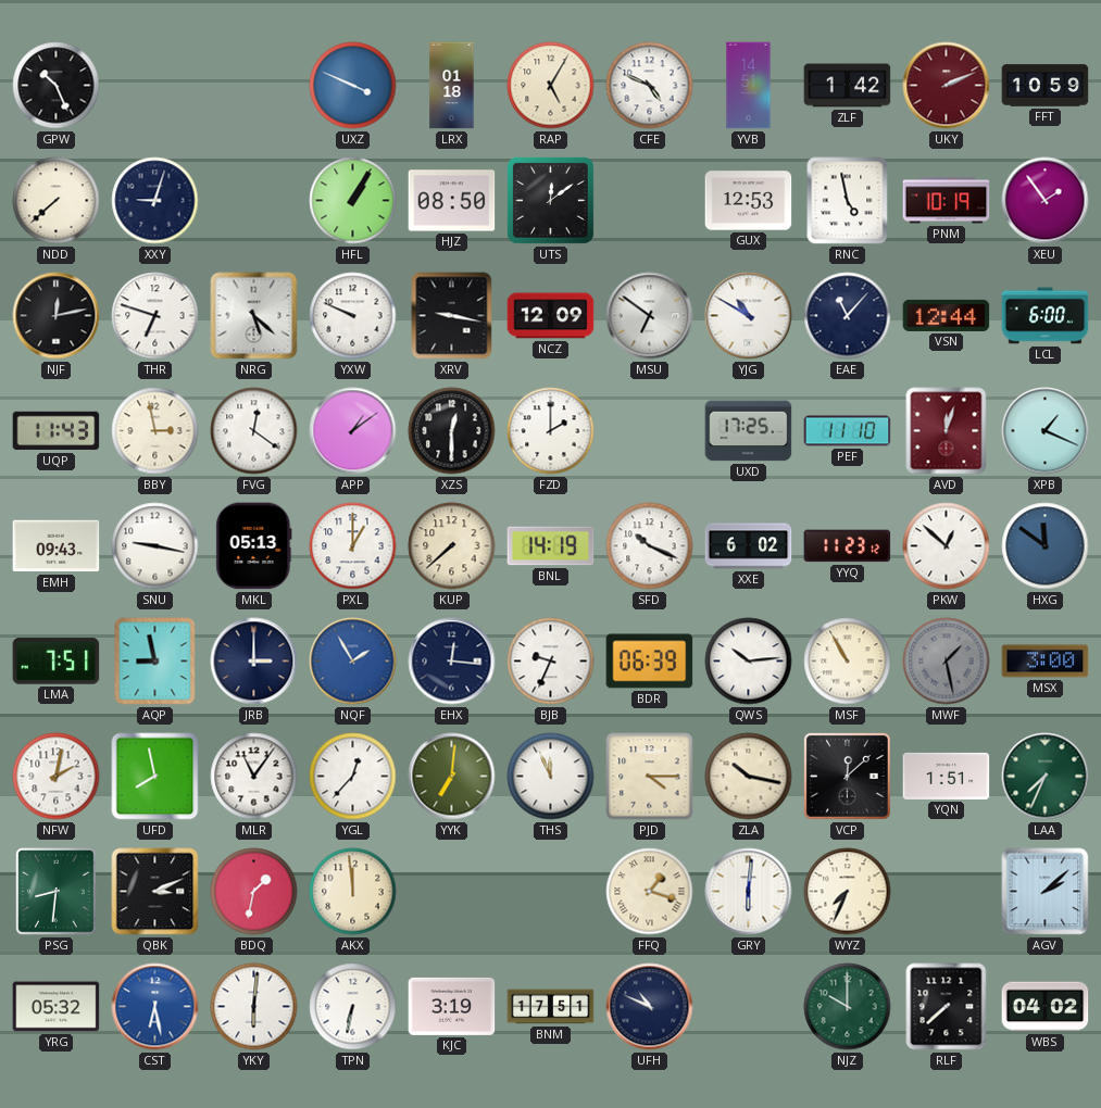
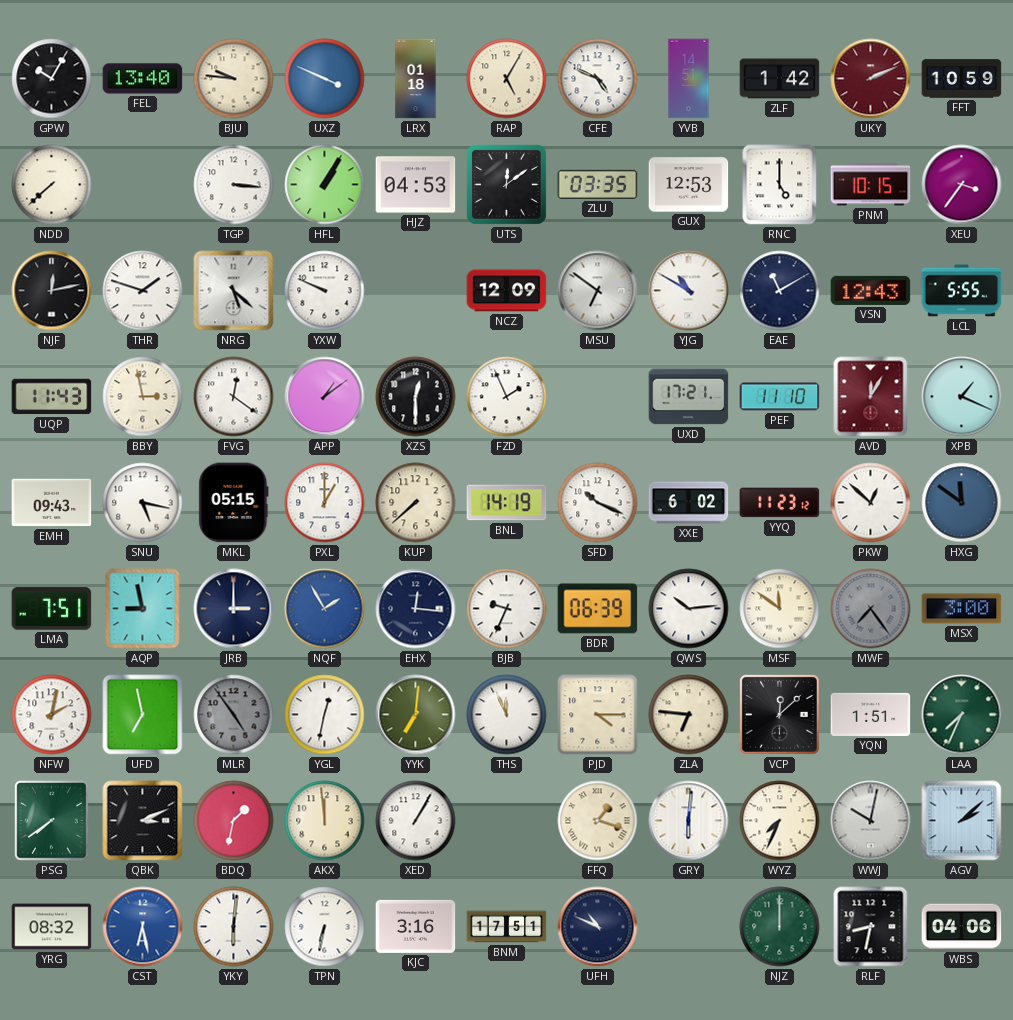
GPW: 10:26 -> 10:05 (52, 79)
FEL: none -> 13:40 (143, 79)
BJU: none -> 9:46 (234, 79)
XXY: 9:03 -> none (155, 201)
TGP: none -> 3:16 (234, 185)
HJZ: 08:50 -> 04:53 (416, 185)
ZLU: none -> 03:35 (598, 184)
RNC: 4:58 -> 5:00 (780, 185)
PNM: 10:19 -> 10:15 (871, 185)
XEU: 1:54 -> 3:36 (962, 185)
THR: 6:48 -> 1:48 (143, 291)
XRV: 9:17 -> none (452, 316)
EAE: 11:07 -> 11:10 (780, 291)
VSN: 12:44 -> 12:43 (871, 290)
LCL: 6:00 -> 5:55 (962, 291)
FZD: 2:00 -> 1:56 (507, 397)
UXD: 17:25 -> 17:21 (689, 397)
AVD: 12:03 -> 12:05 (871, 397)
SNU: 9:17 -> 5:17 (143, 503)
MKL: 05:13 -> 05:15 (234, 503)
MSF: 10:55 -> 11:51 (780, 609)
MWF: 1:28 -> 7:24 (871, 609)
UFD: 7:58 -> 6:58 (143, 715)
MLR: 11:06 -> 4:54 (234, 715)
MLR dial: white -> grey (234, 715)
YGL: 12:37 -> 12:32 (325, 715)
ZLA: 10:17 -> 6:46 (689, 715)
PSG: 8:31 -> 7:39 (52, 821)
XED: none -> 1:05 (416, 821)
WWJ: none -> 10:02 (871, 821)
YRG: 05:32 -> 08:32 (52, 927)
KJC: 3:19 -> 3:16 (416, 926)
NJZ: 10:00 -> 12:00 (780, 927)
RLF: 7:38 -> 8:32 (871, 927)
WBS: 04:02 -> 04:06 (962, 927)
